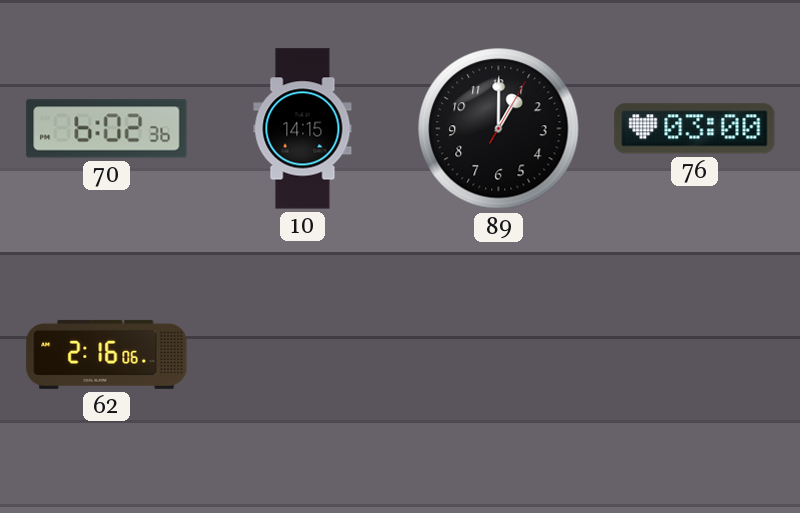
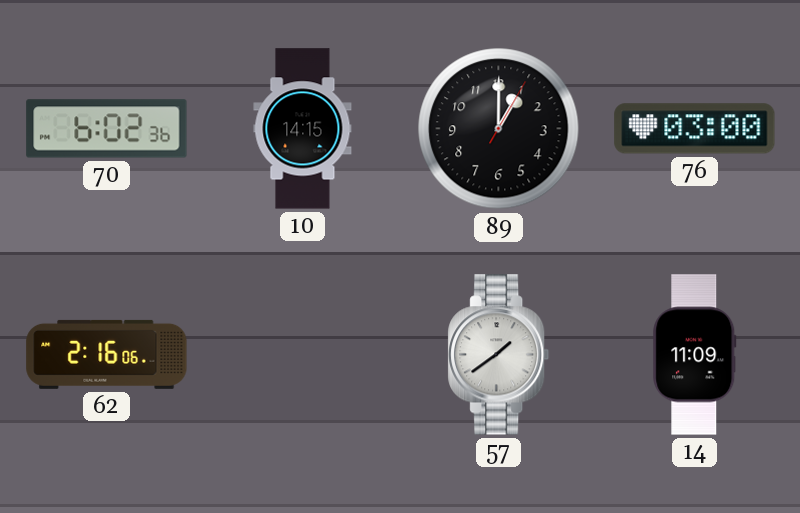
57: none -> 1:39 (499, 355)
14: none -> 11:09 (695, 355)
